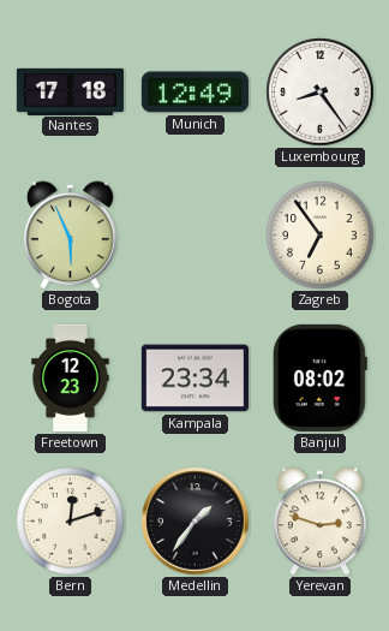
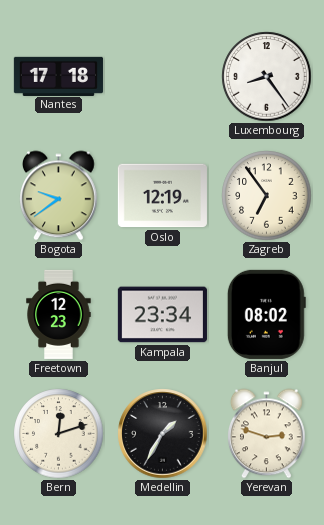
Munich: 12:49 -> none (194, 93)
Bogota: 5:56 -> 9:39 (59, 196)
Oslo: none -> 12:19 (162, 196)
Medellin: 1:36 -> 1:35 (163, 434)
